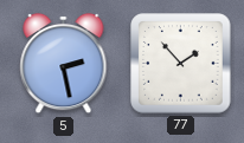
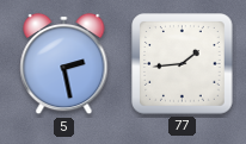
77: 1:53 -> 1:44 (183, 64)
